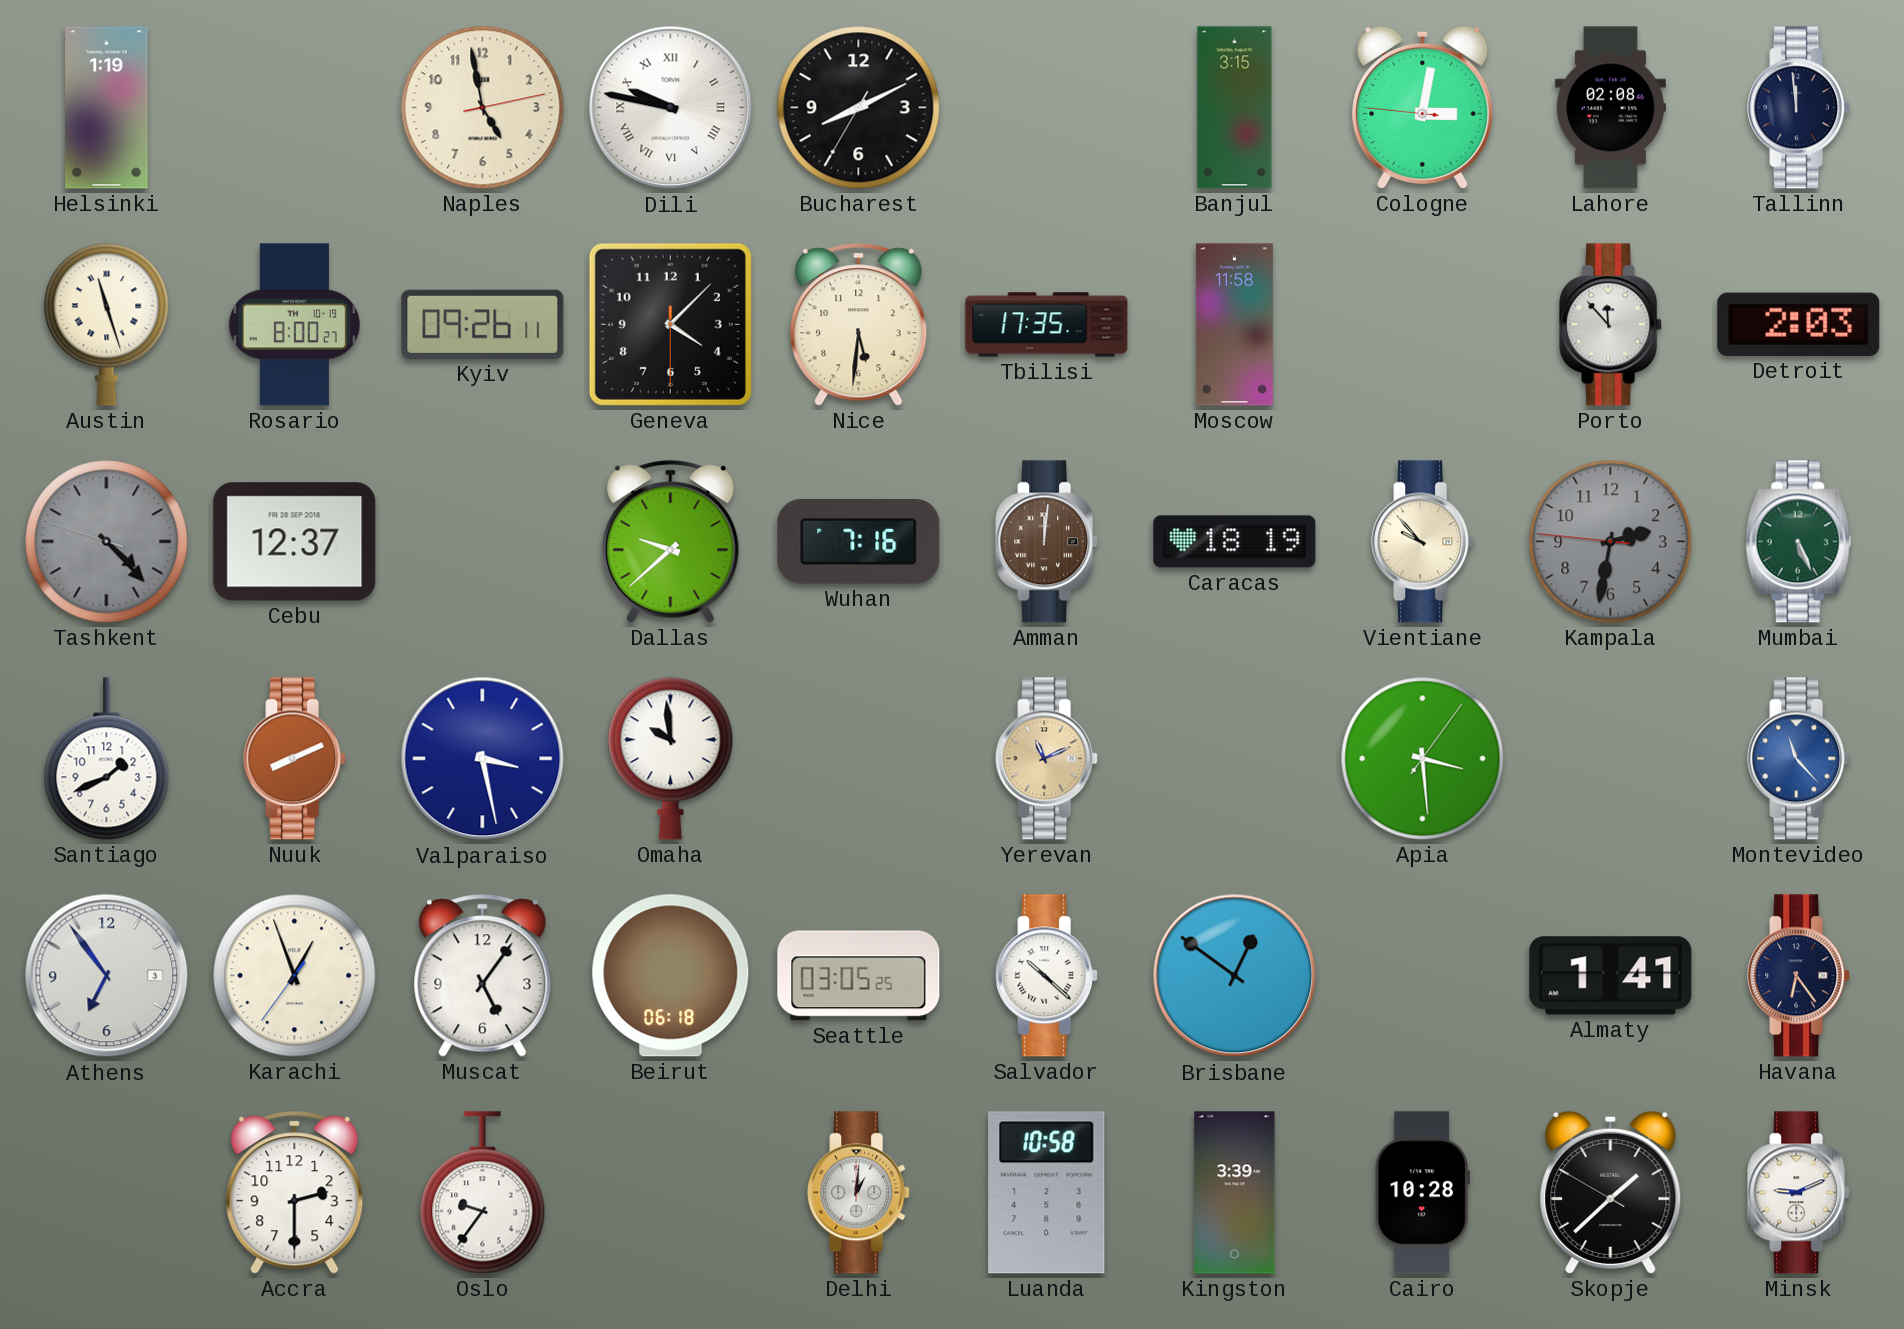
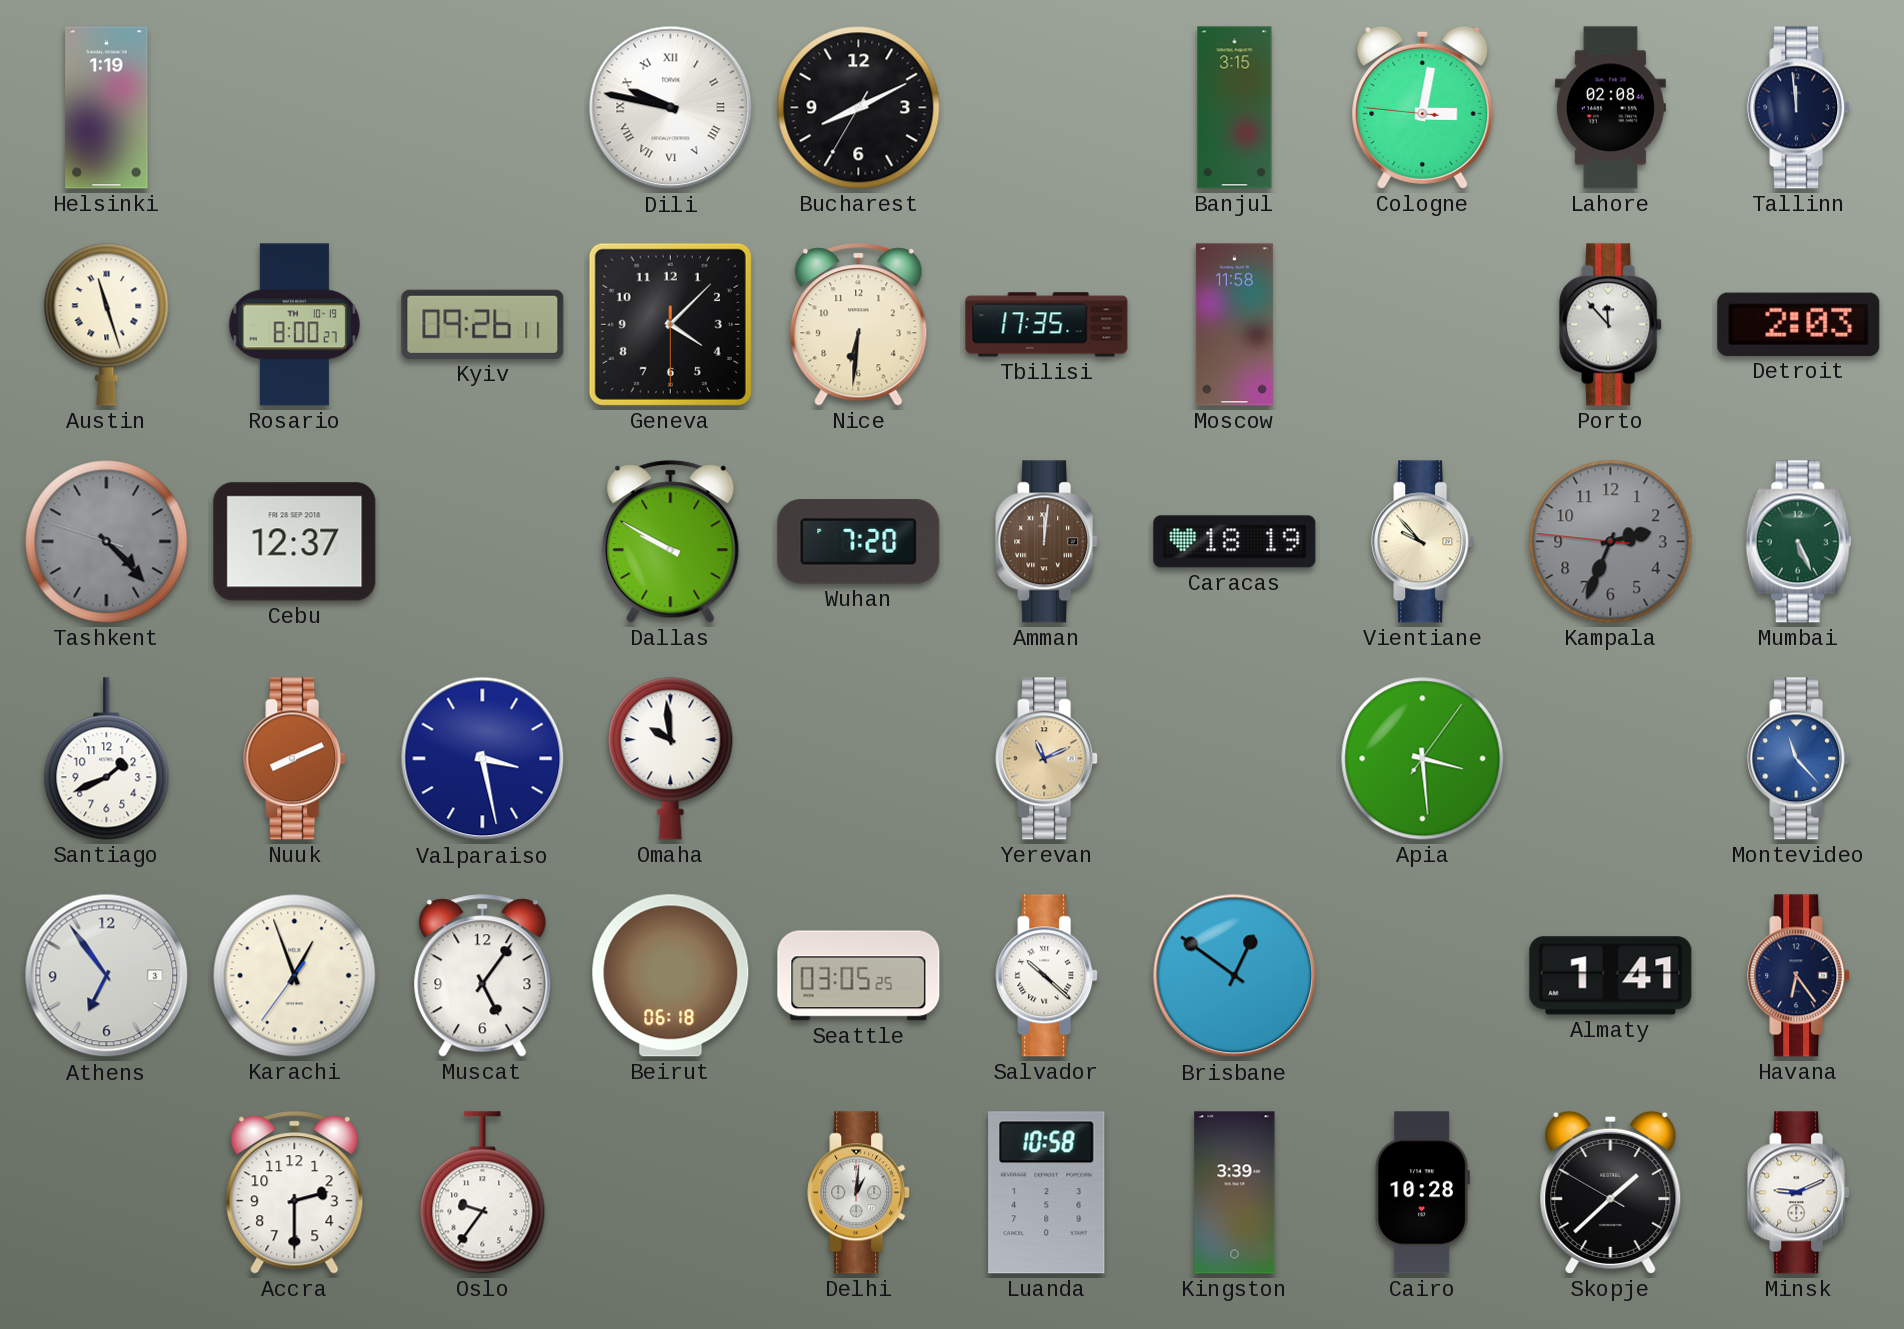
Naples: 4:58 -> none (483, 108)
Nice: 5:31 -> 6:31 (859, 325)
Dallas: 9:38 -> 9:50 (671, 542)
Wuhan: 7:16 -> 7:20 (859, 542)
Kampala: 2:31 -> 2:33 (1611, 542)
